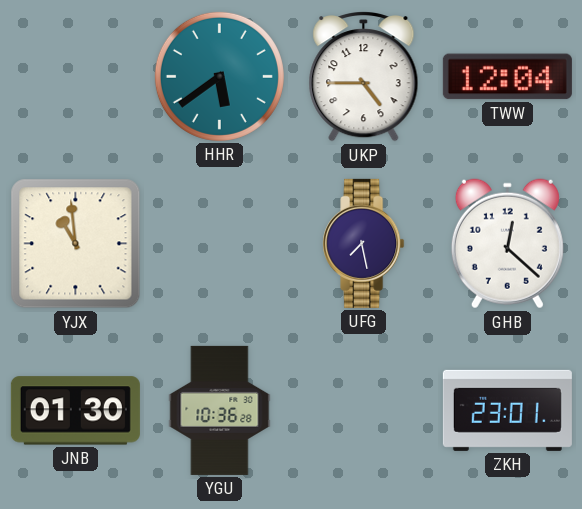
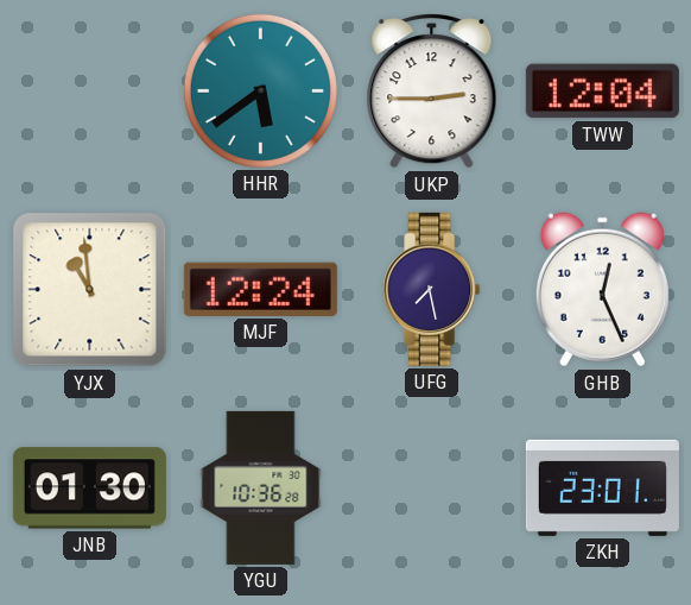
UKP: 4:45 -> 2:45 (432, 92)
MJF: none -> 12:24 (260, 289)
GHB: 12:22 -> 12:26 (602, 290)
